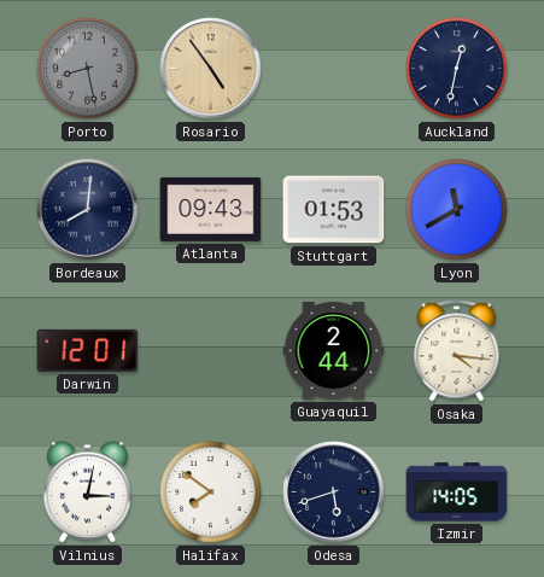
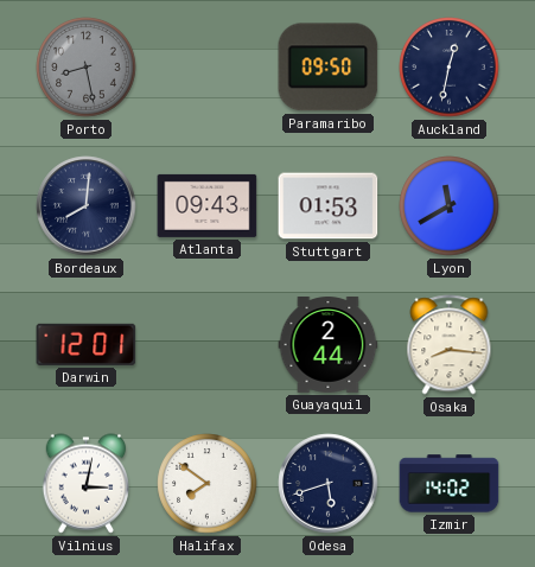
Rosario: 4:54 -> none (211, 69)
Paramaribo: none -> 09:50 (329, 68)
Osaka: 4:16 -> 8:16 (450, 345)
Izmir: 14:05 -> 14:02 (450, 484)
